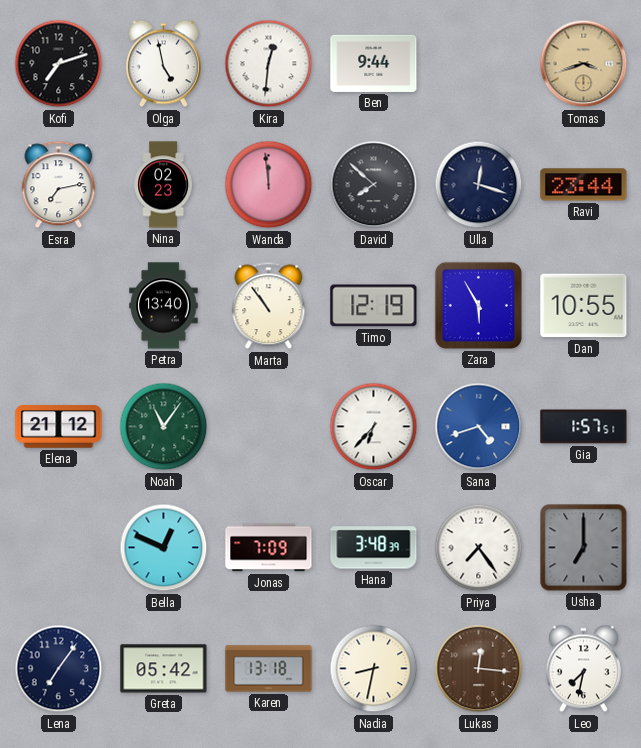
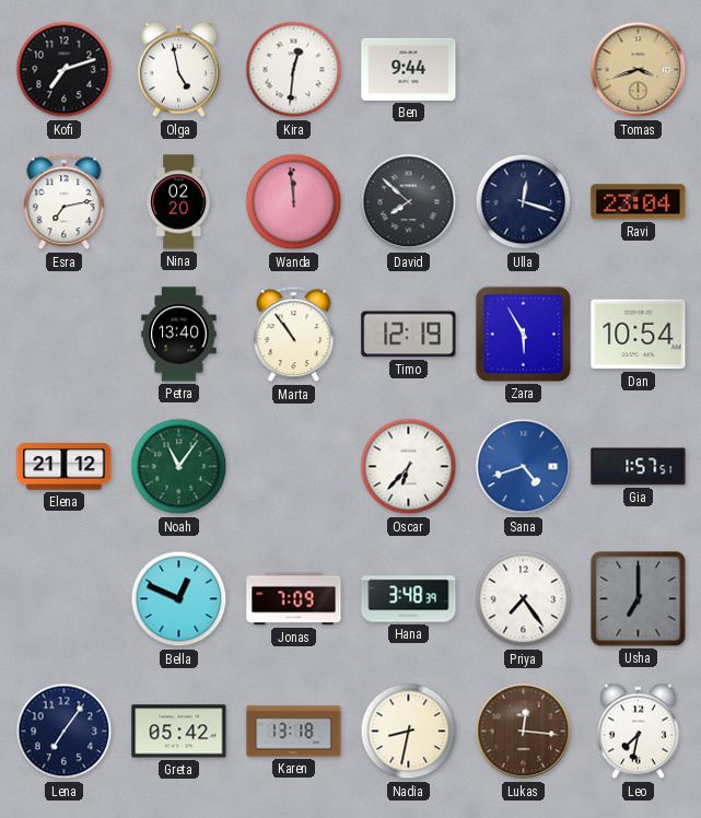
Nina: 02:23 -> 02:20 (178, 202)
Ravi: 23:44 -> 23:04 (639, 202)
Dan: 10:55 -> 10:54 (639, 335)
